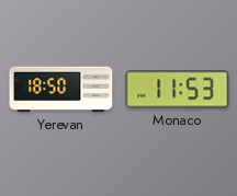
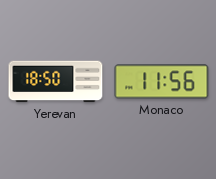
Monaco: 11:53 -> 11:56 (162, 82)
